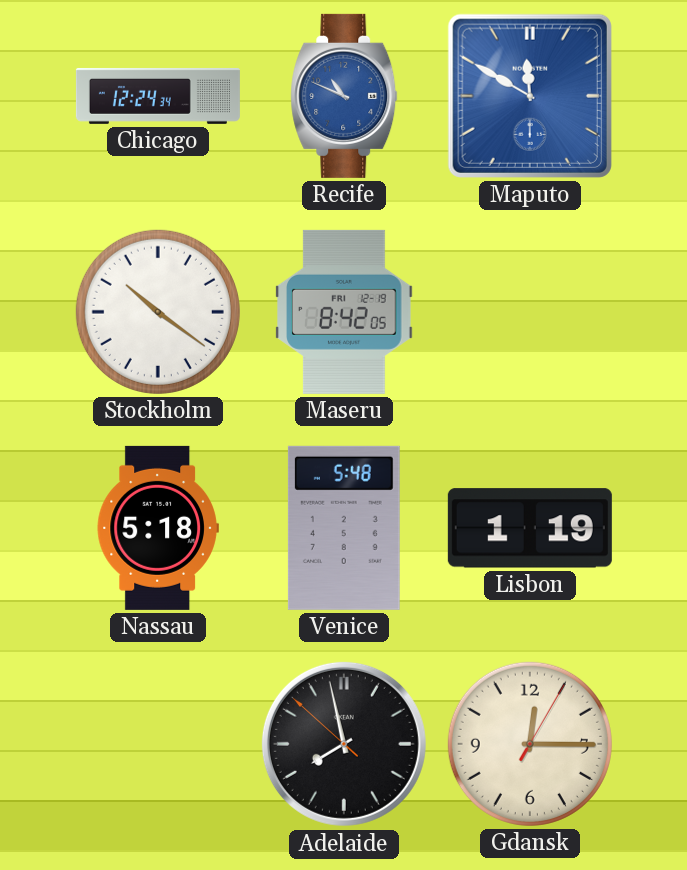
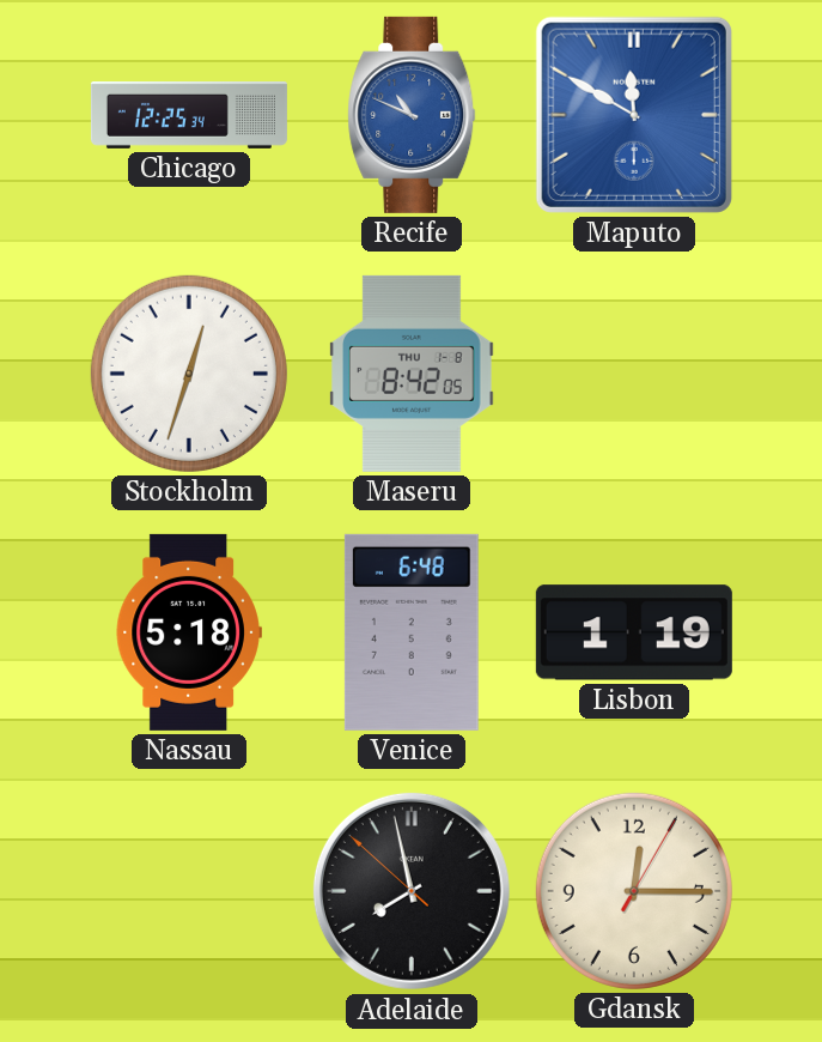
Chicago: 12:24 -> 12:25 (189, 115)
Stockholm: 10:21 -> 12:33 (189, 374)
Maseru date: FRI 12-19 -> THU 1-8 (412, 374)
Venice: 5:48 -> 6:48 (412, 632)
